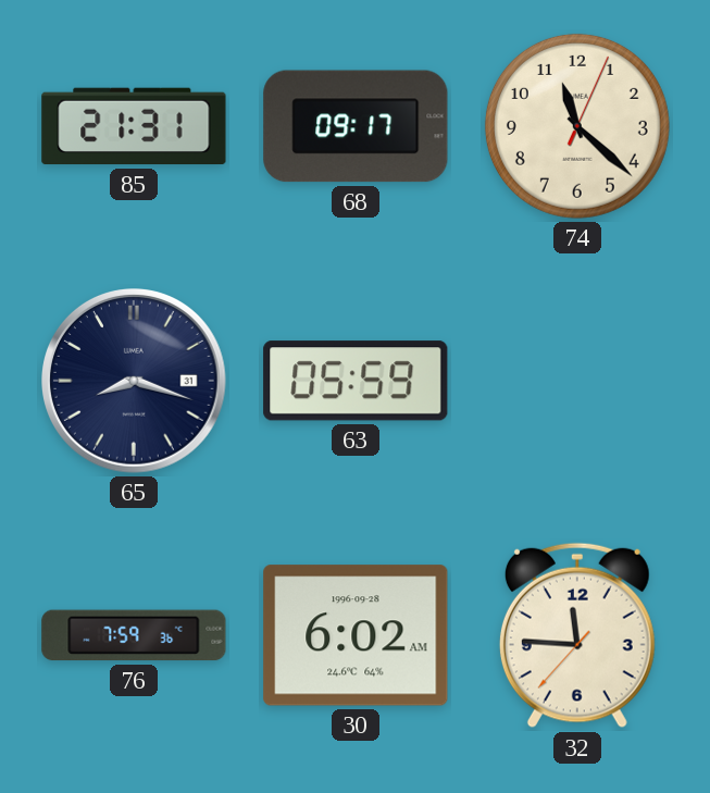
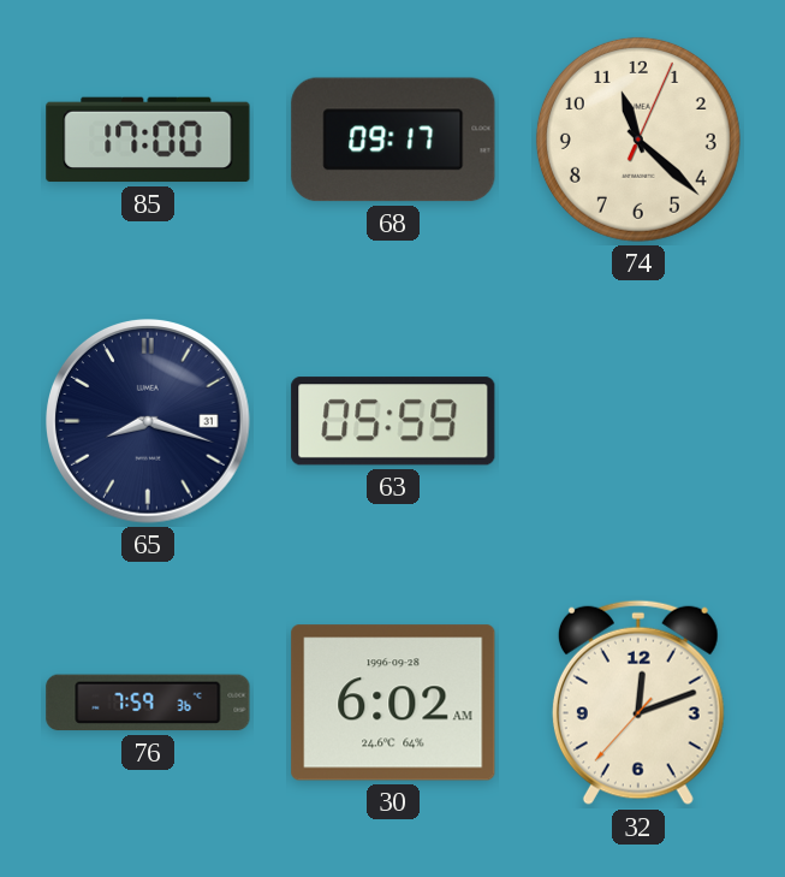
85: 21:31 -> 17:00 (148, 140)
32: 11:45 -> 12:11 (638, 703)
